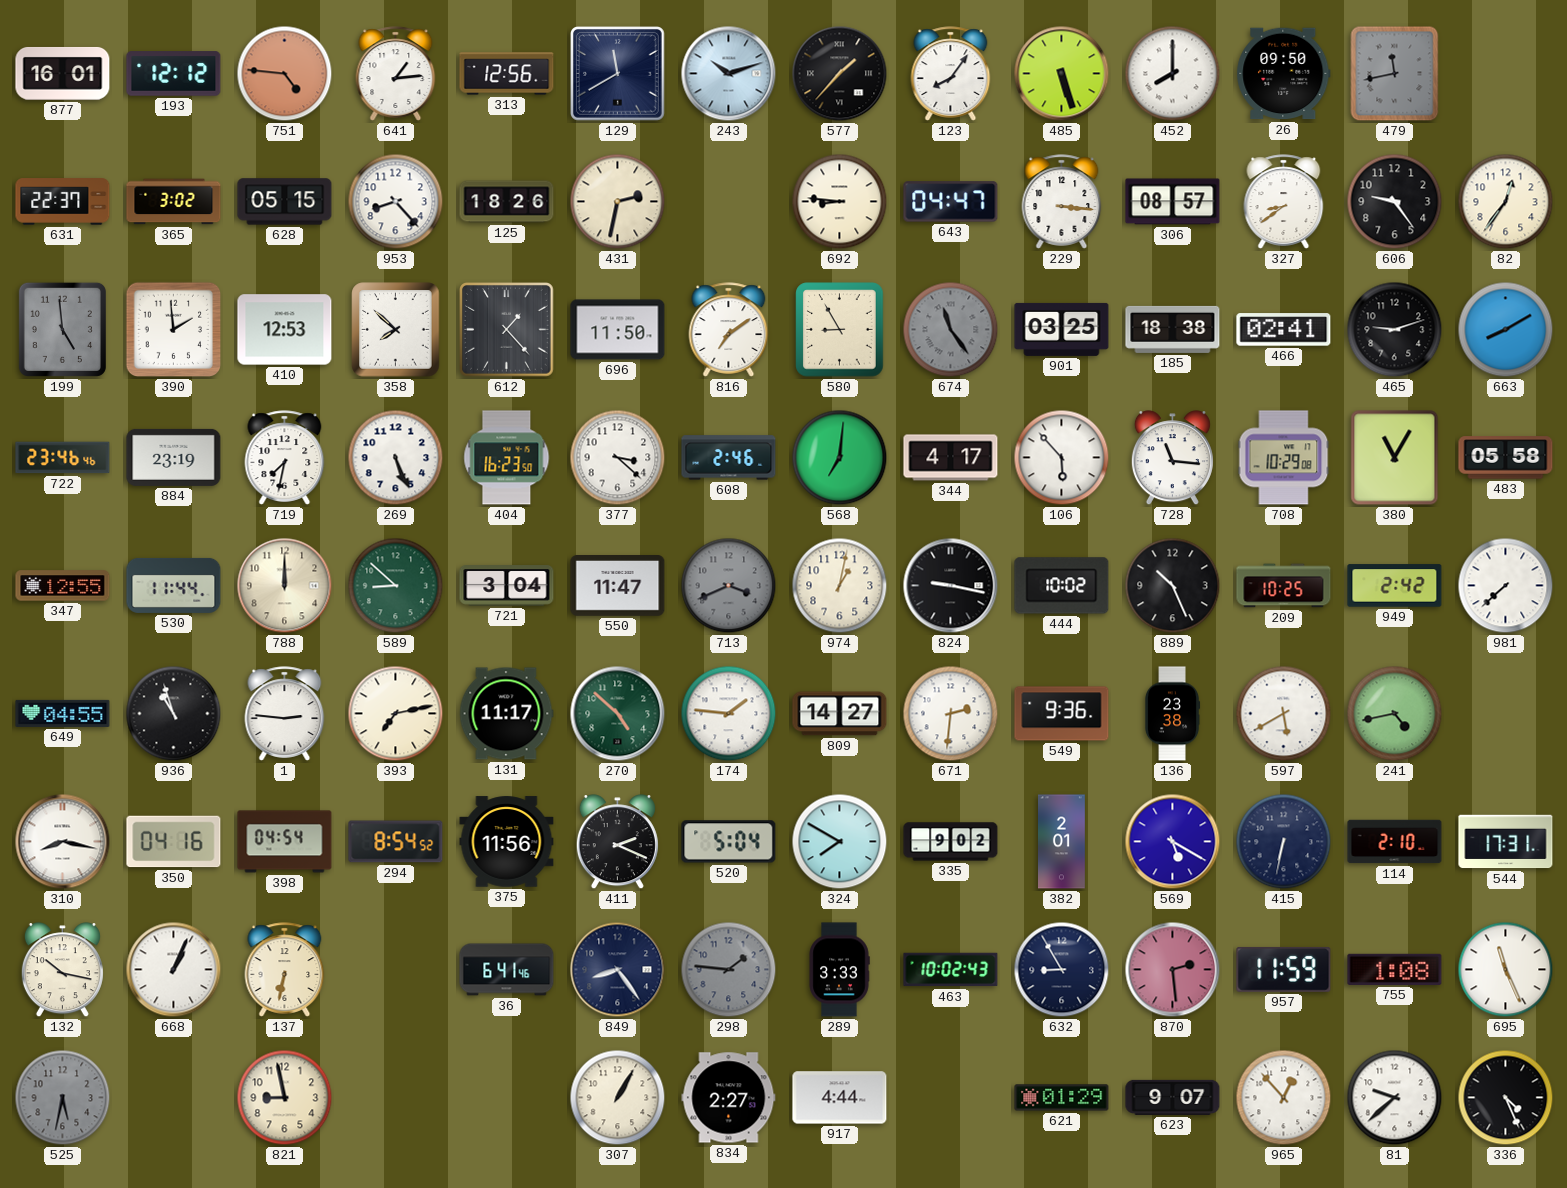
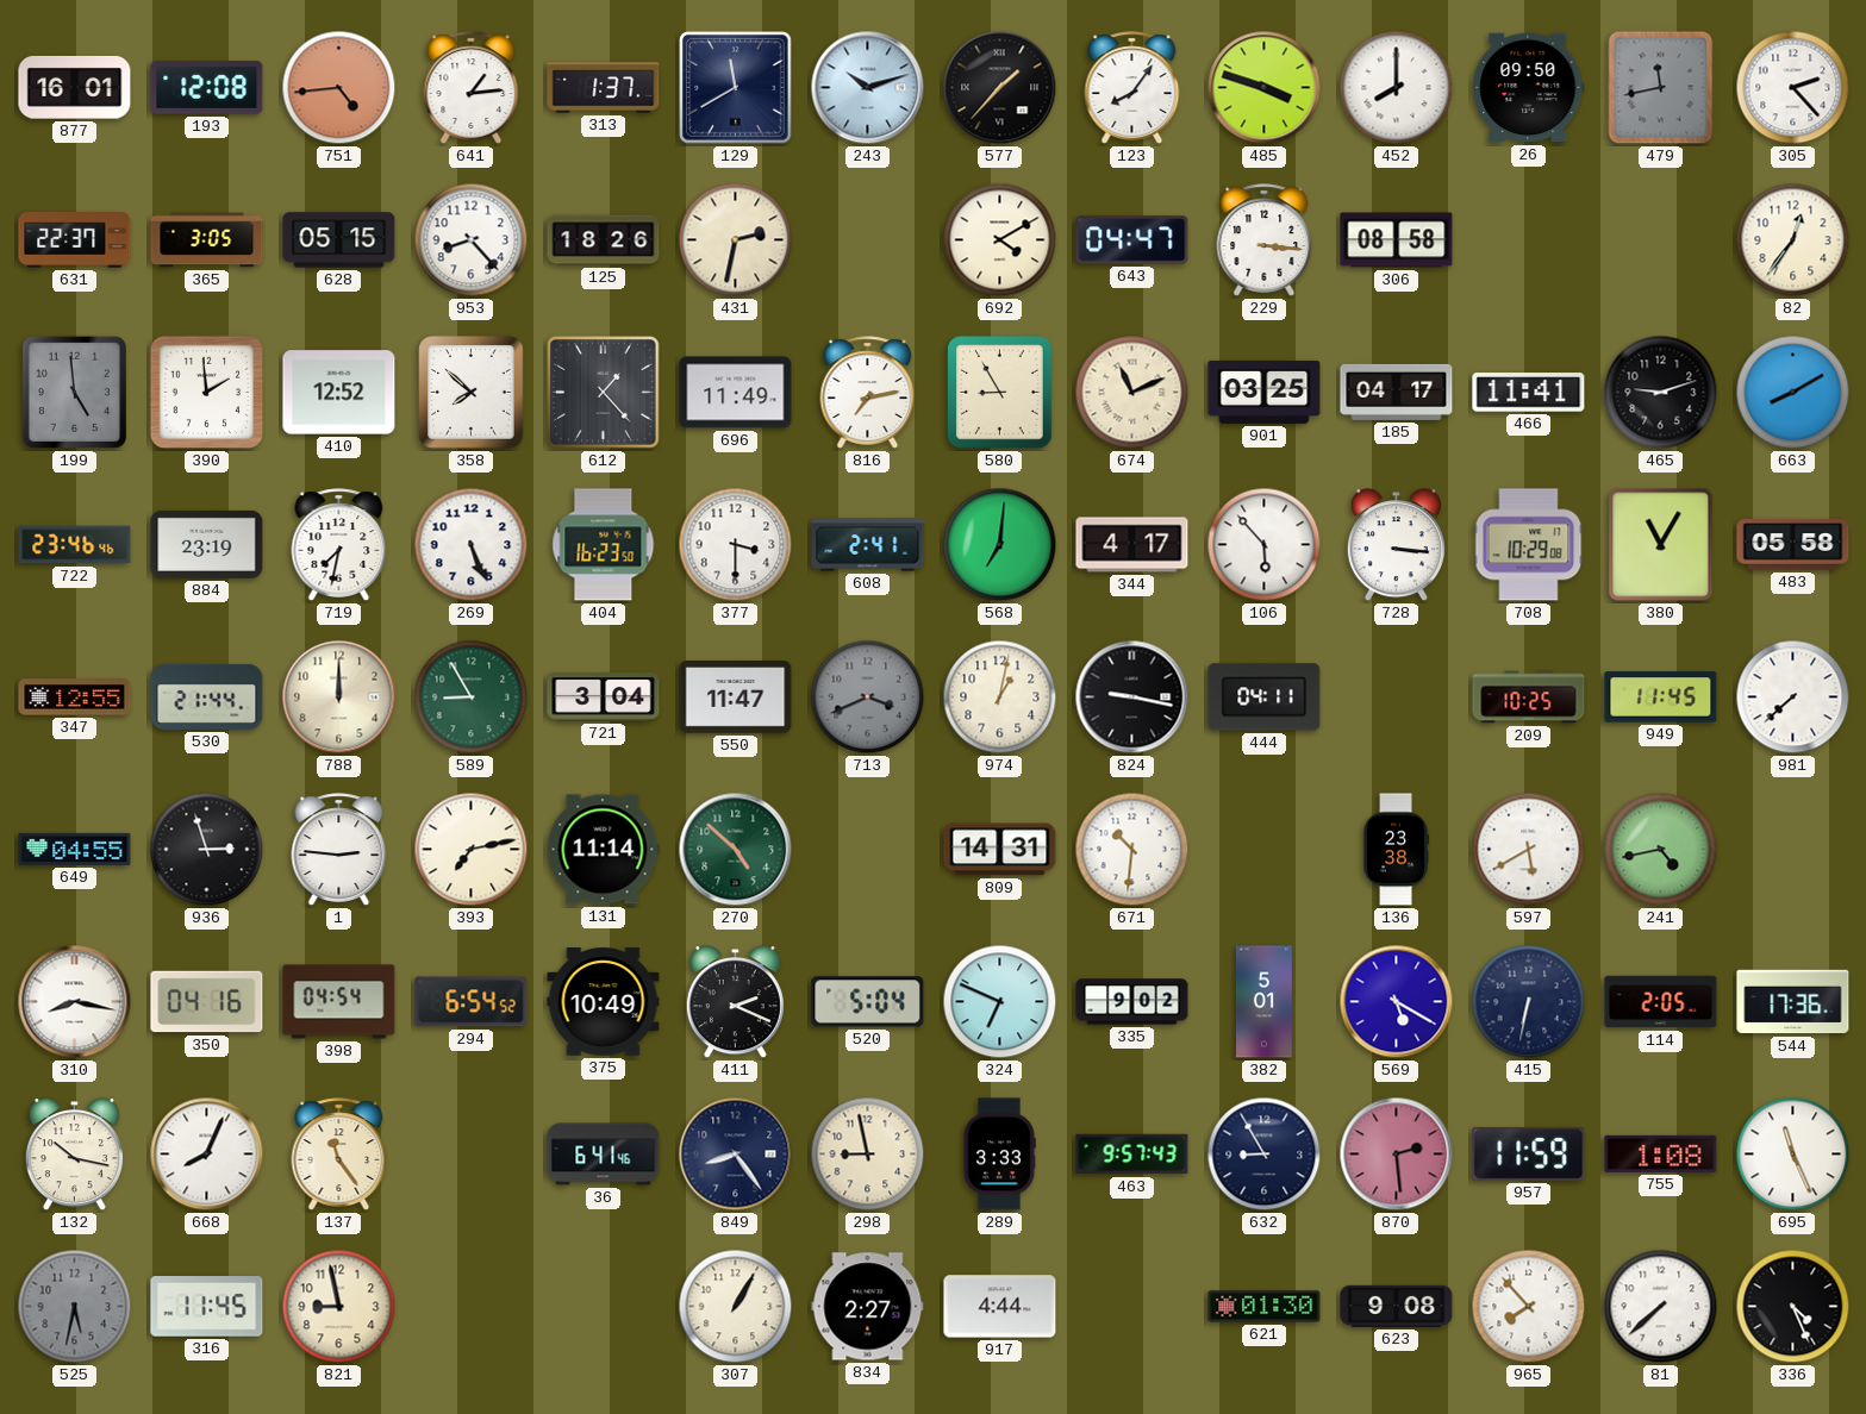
193: 12:12 -> 12:08 (207, 88)
751: 4:46 -> 4:44 (339, 88)
313: 12:56 -> 1:37 (604, 88)
485: 5:27 -> 3:48 (1265, 88)
305: none -> 2:23 (1793, 88)
365: 3:02 -> 3:05 (207, 240)
692: 8:46 -> 4:10 (1000, 240)
306: 08:57 -> 08:58 (1397, 240)
327: 8:39 -> none (1284, 202)
606: 9:24 -> none (1395, 202)
410: 12:53 -> 12:52 (339, 393)
696: 11:50 -> 11:49 (736, 393)
816: 7:09 -> 7:13 (868, 393)
674: 11:24 -> 11:11 (1132, 393)
674 dial: grey -> cream (1132, 393)
185: 18:38 -> 04:17 (1397, 392)
466: 02:41 -> 11:41 (1529, 393)
377: 3:22 -> 3:30 (736, 545)
608: 2:46 -> 2:41 (868, 545)
728: 11:16 -> 3:16 (1396, 545)
530: 11:44 -> 21:44 (207, 696)
589: 8:52 -> 8:55 (472, 697)
444: 10:02 -> 04:11 (1265, 697)
889: 10:26 -> none (1173, 586)
949: 2:42 -> 11:45 (1661, 697)
936: 10:57 -> 2:57 (207, 850)
131: 11:17 -> 11:14 (603, 850)
174: 1:46 -> none (729, 714)
809: 14:27 -> 14:31 (1000, 850)
671: 2:31 -> 10:31 (1132, 850)
549: 9:36 -> none (1062, 714)
294: 8:54 -> 6:54 (472, 1002)
375: 11:56 -> 10:49 (604, 1002)
324: 7:50 -> 6:49 (1000, 1002)
382: 2:01 -> 5:01 (1265, 1002)
114: 2:10 -> 2:05 (1661, 1002)
544: 17:31 -> 17:36 (1793, 1002)
668: 1:04 -> 8:04 (207, 1155)
137: 6:32 -> 11:24 (339, 1155)
298: 1:46 -> 8:58 (868, 1155)
298 dial: grey -> cream (868, 1155)
463: 10:02 -> 9:57 (1132, 1155)
316: none -> 11:45 (207, 1307)
621: 01:29 -> 01:30 (1265, 1307)
623: 9:07 -> 9:08 (1397, 1306)
965: 12:53 -> 7:53 (1529, 1307)
81: 9:38 -> 7:38 (1661, 1307)
